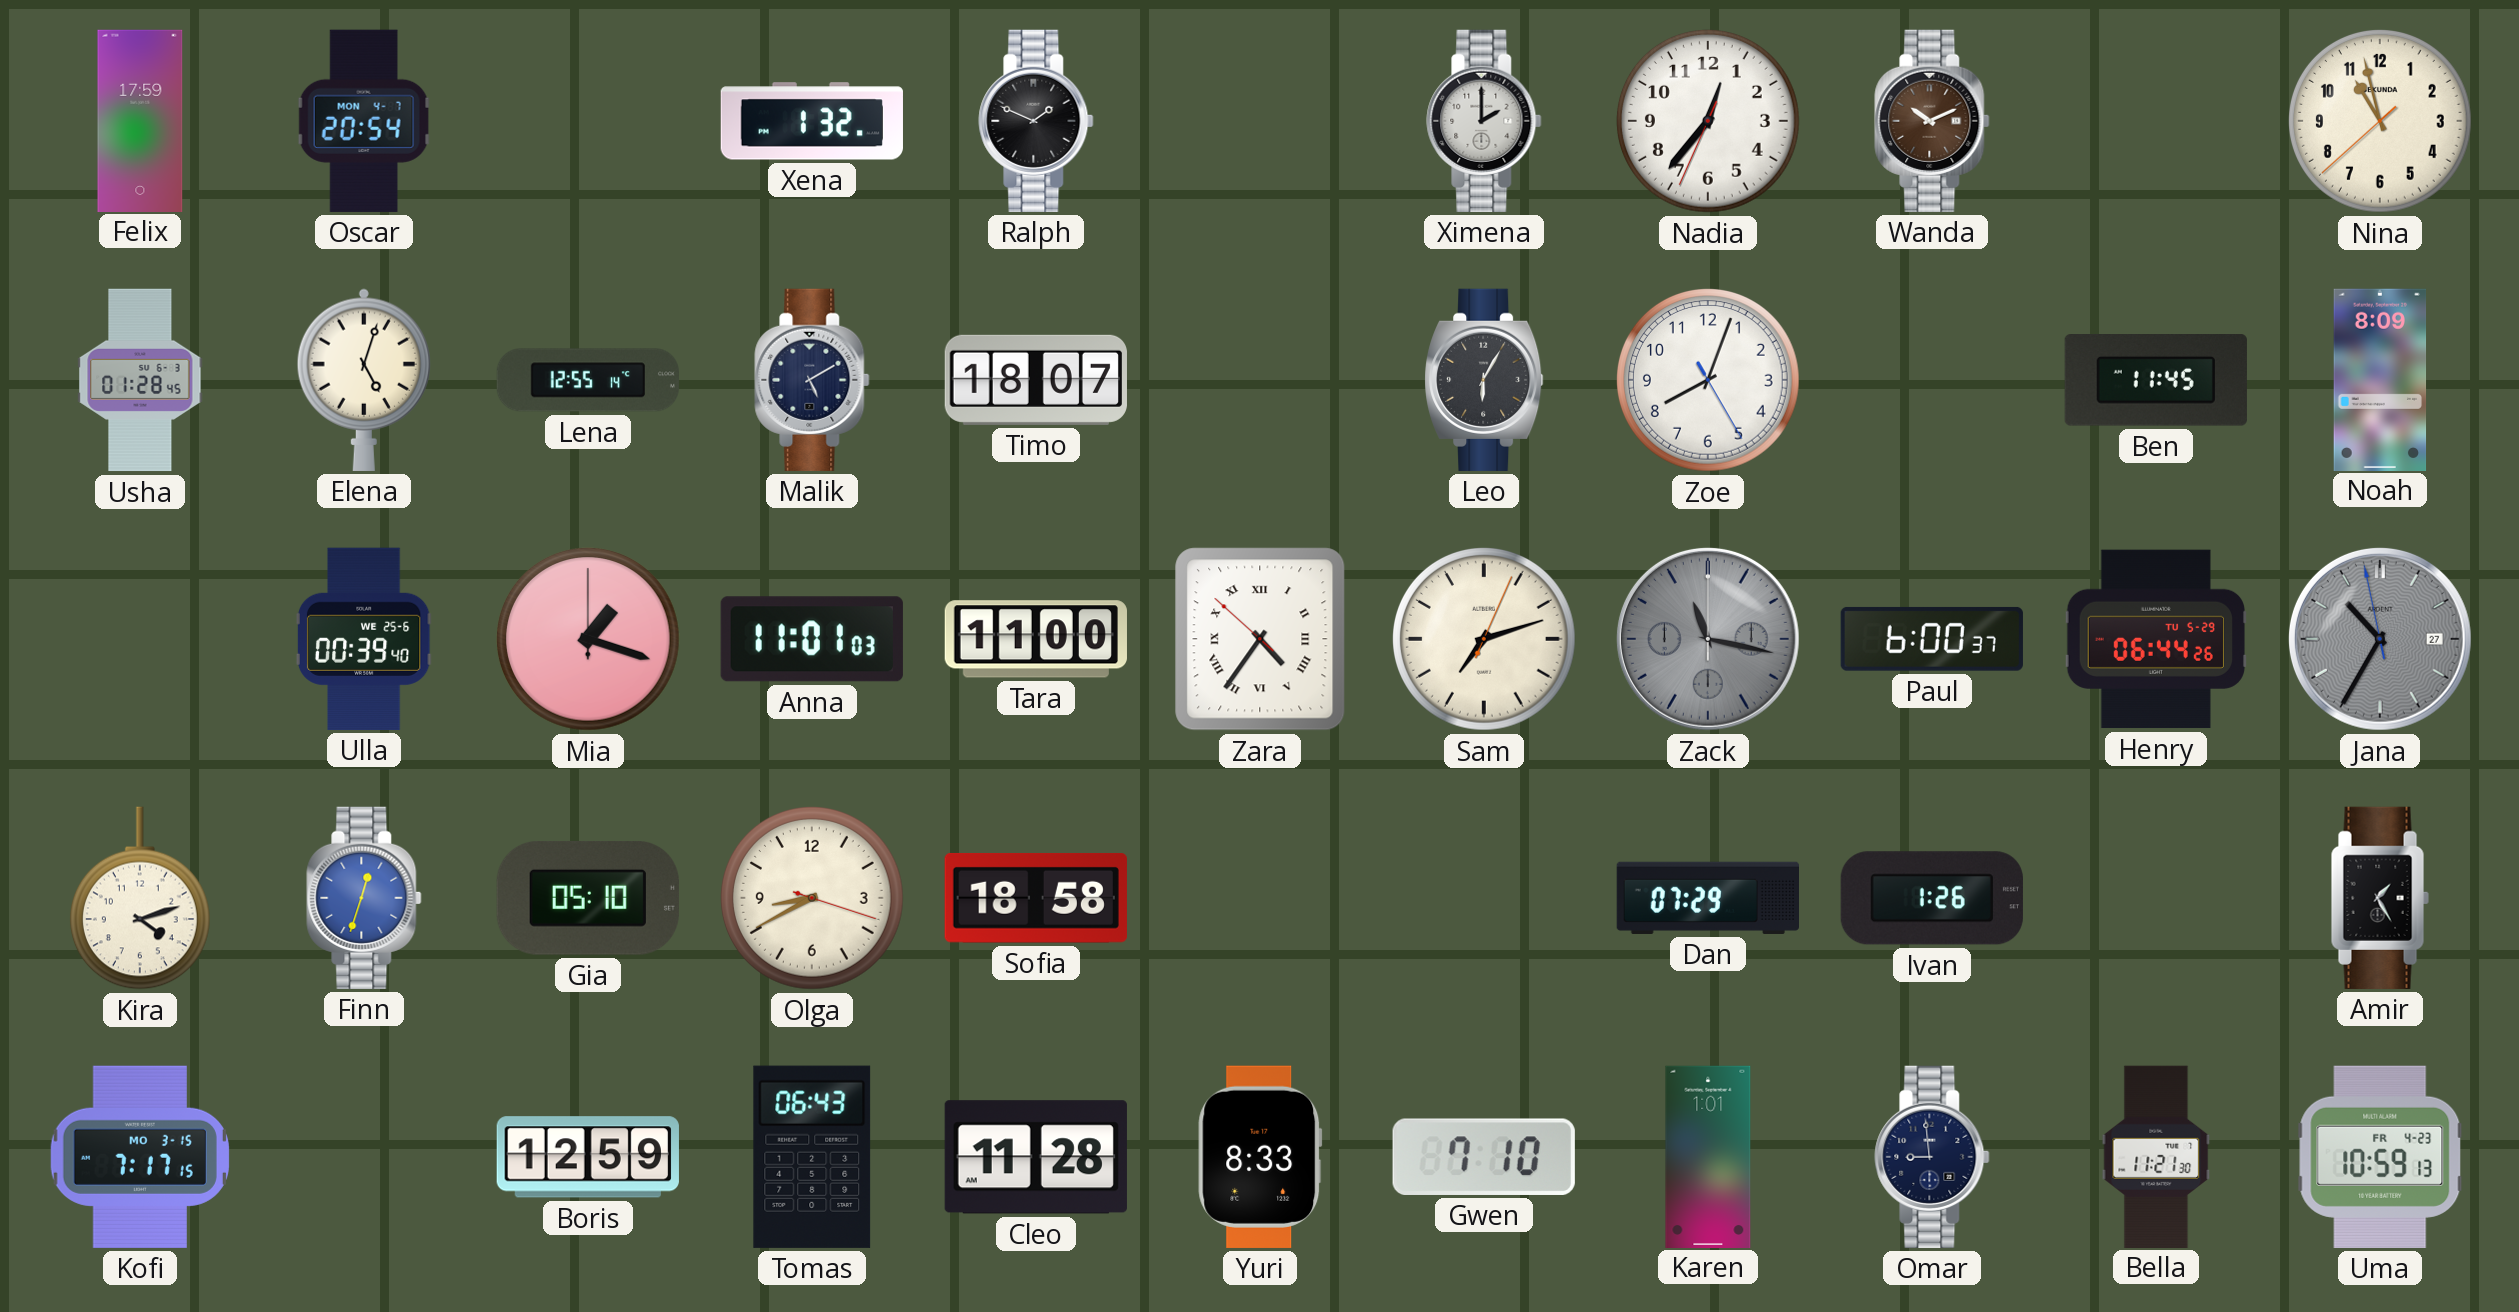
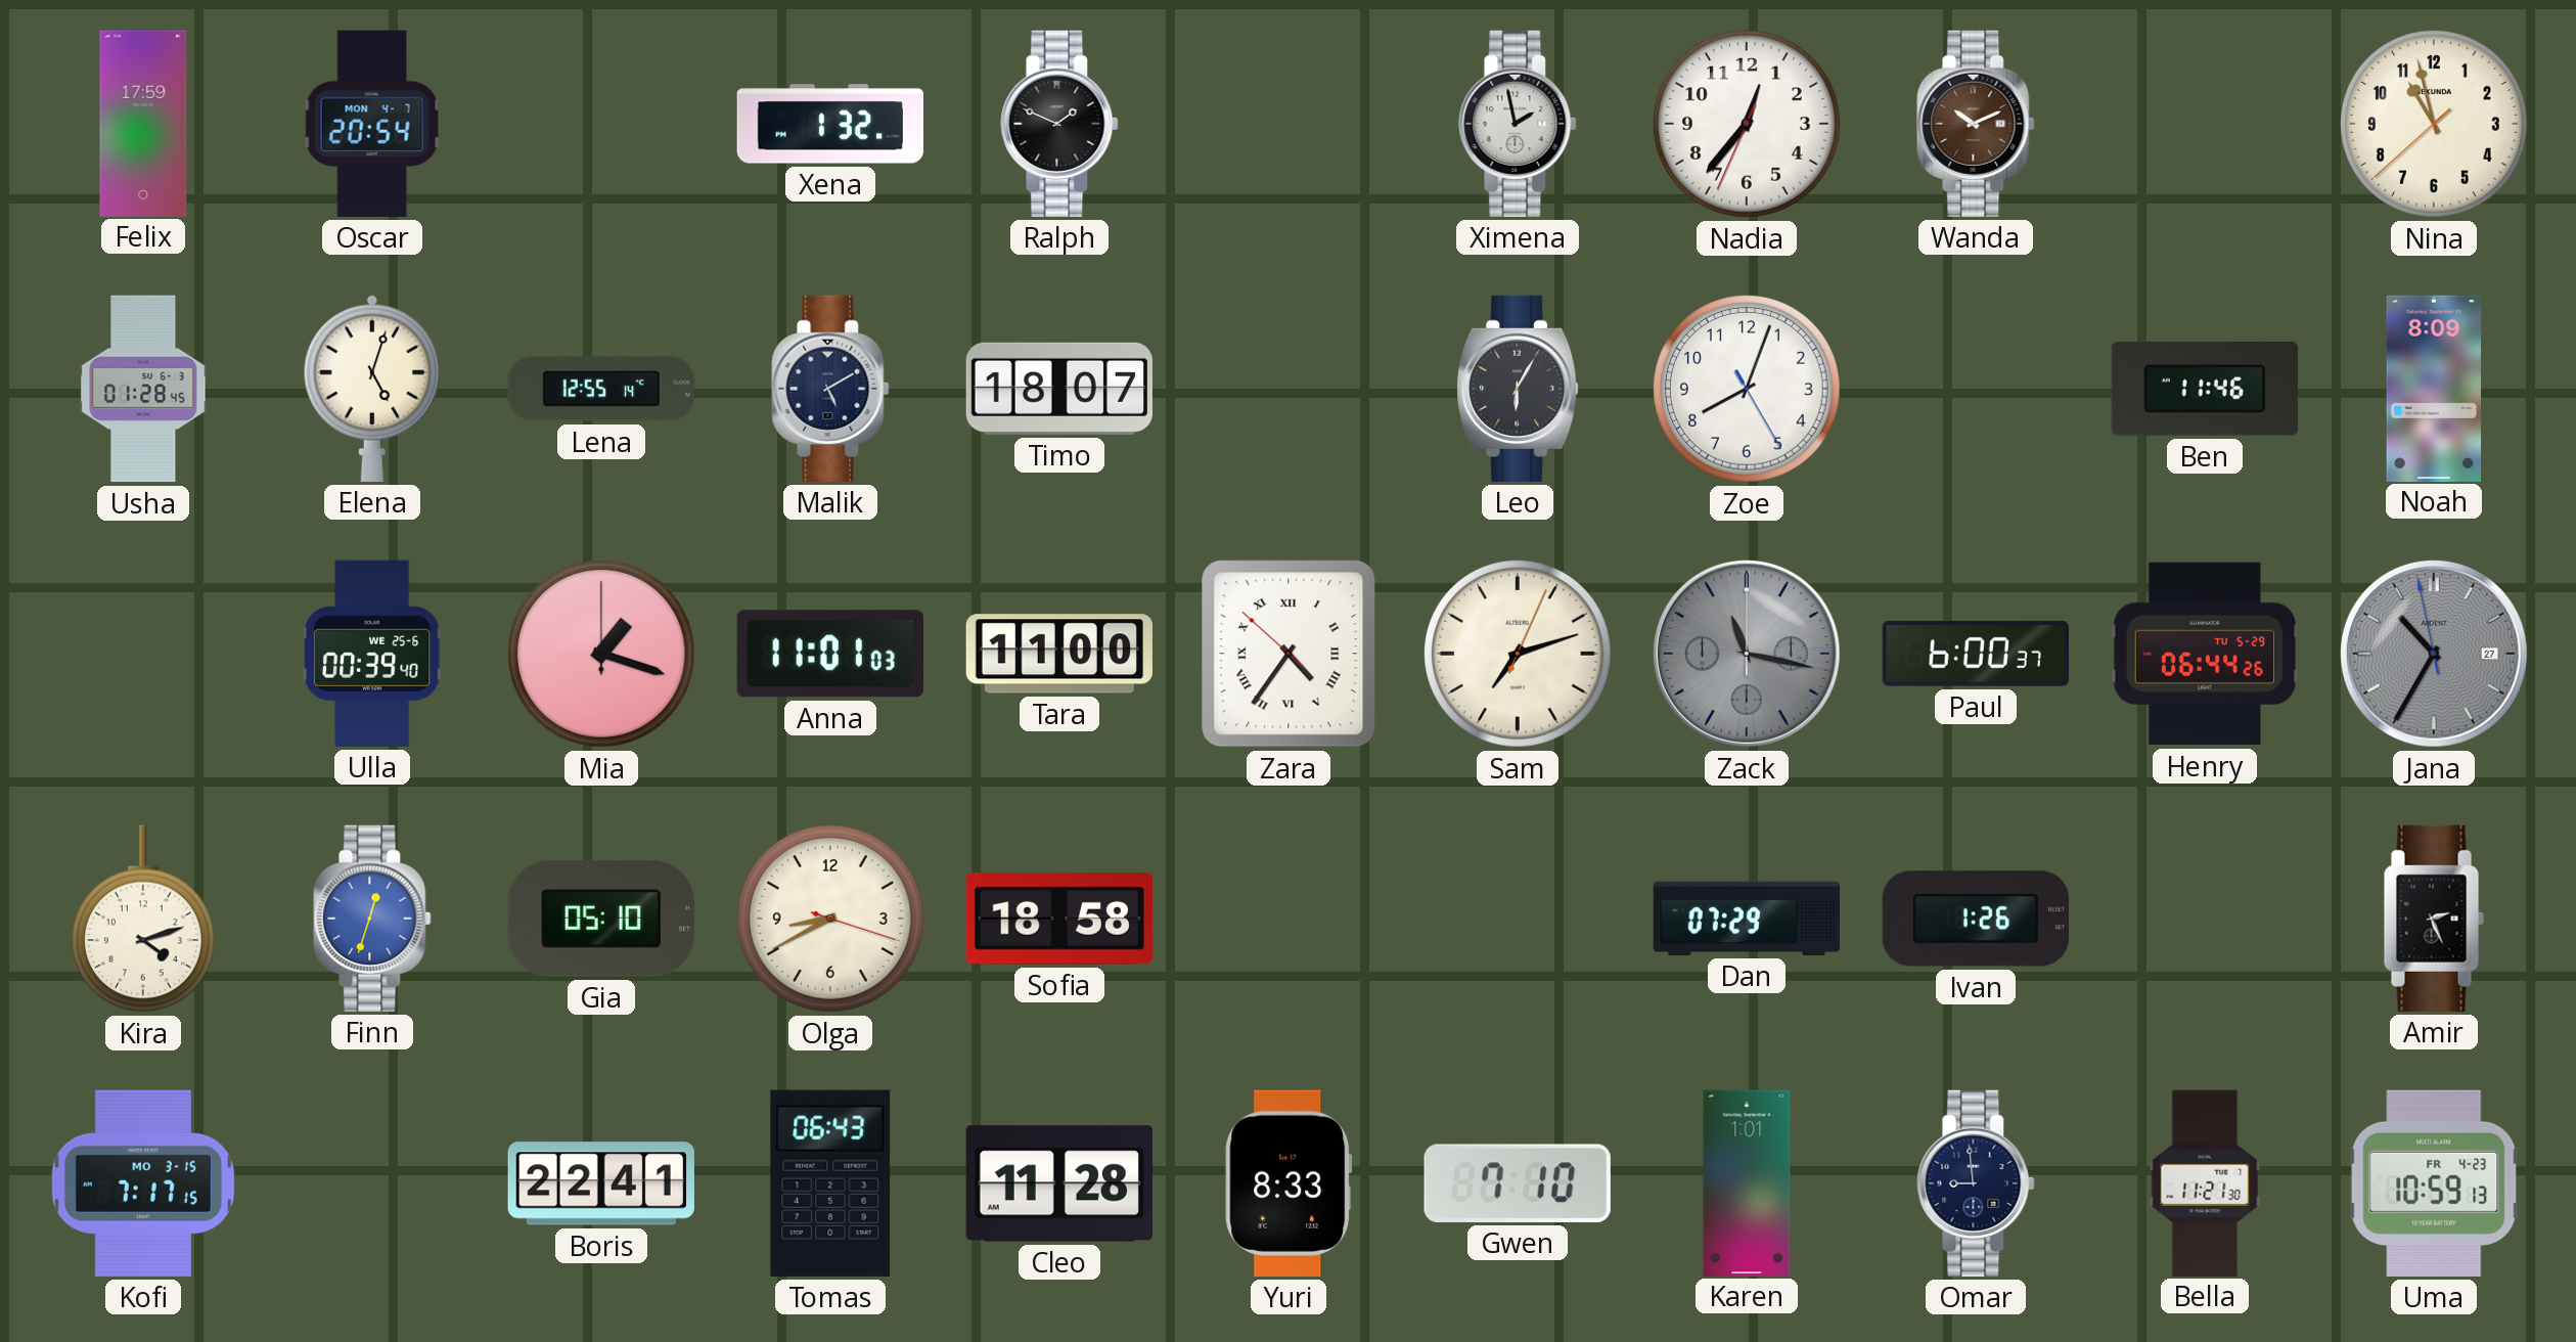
Ximena: 2:00 -> 1:58 (1518, 124)
Ben: 11:45 -> 11:46 (2205, 389)
Amir: 1:25 -> 2:26 (2434, 919)
Boris: 12:59 -> 22:41 (601, 1183)
